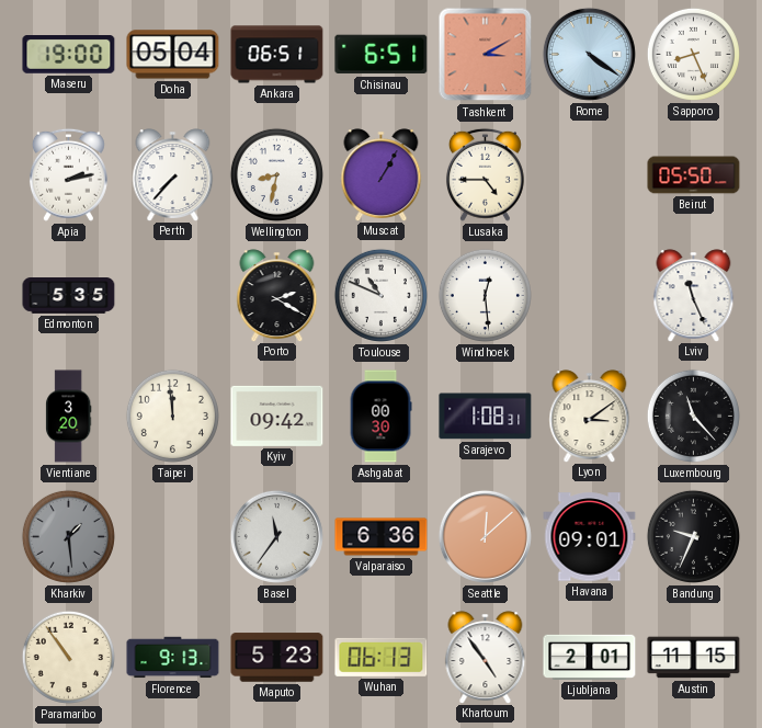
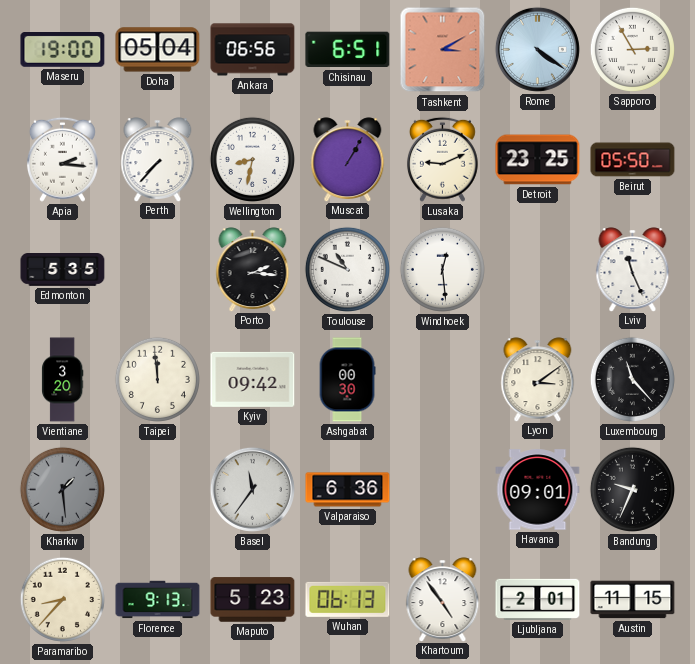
Ankara: 06:51 -> 06:56 (253, 50)
Sapporo: 8:26 -> 2:55 (632, 49)
Apia: 2:13 -> 2:16 (62, 159)
Lusaka: 4:45 -> 9:11 (442, 159)
Detroit: none -> 23:25 (538, 160)
Porto: 2:20 -> 2:16 (253, 269)
Sarajevo: 1:08 -> none (486, 417)
Seattle: 12:08 -> none (485, 536)
Paramaribo: 10:54 -> 8:37 (62, 599)
